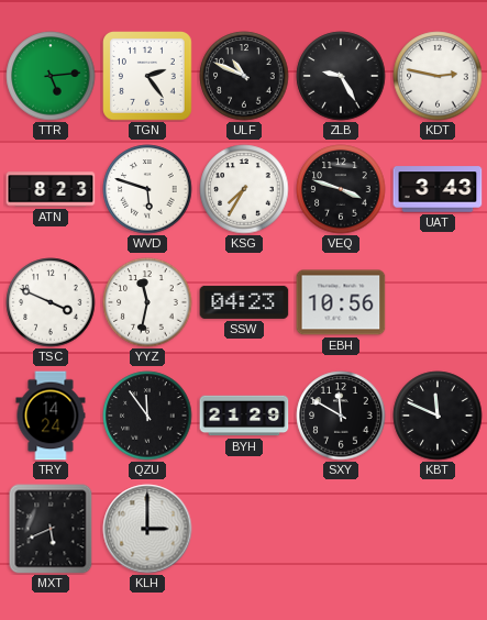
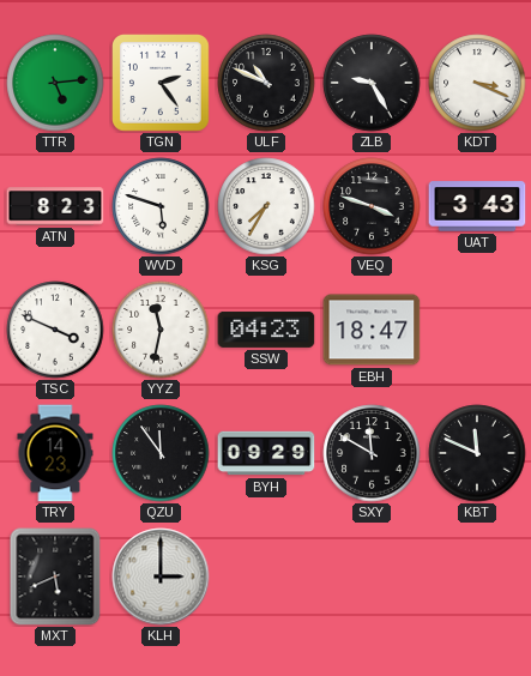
KDT: 2:47 -> 3:19 (477, 83)
EBH: 10:56 -> 18:47 (372, 330)
TRY: 14:24 -> 14:23 (55, 453)
BYH: 21:29 -> 09:29 (266, 453)
